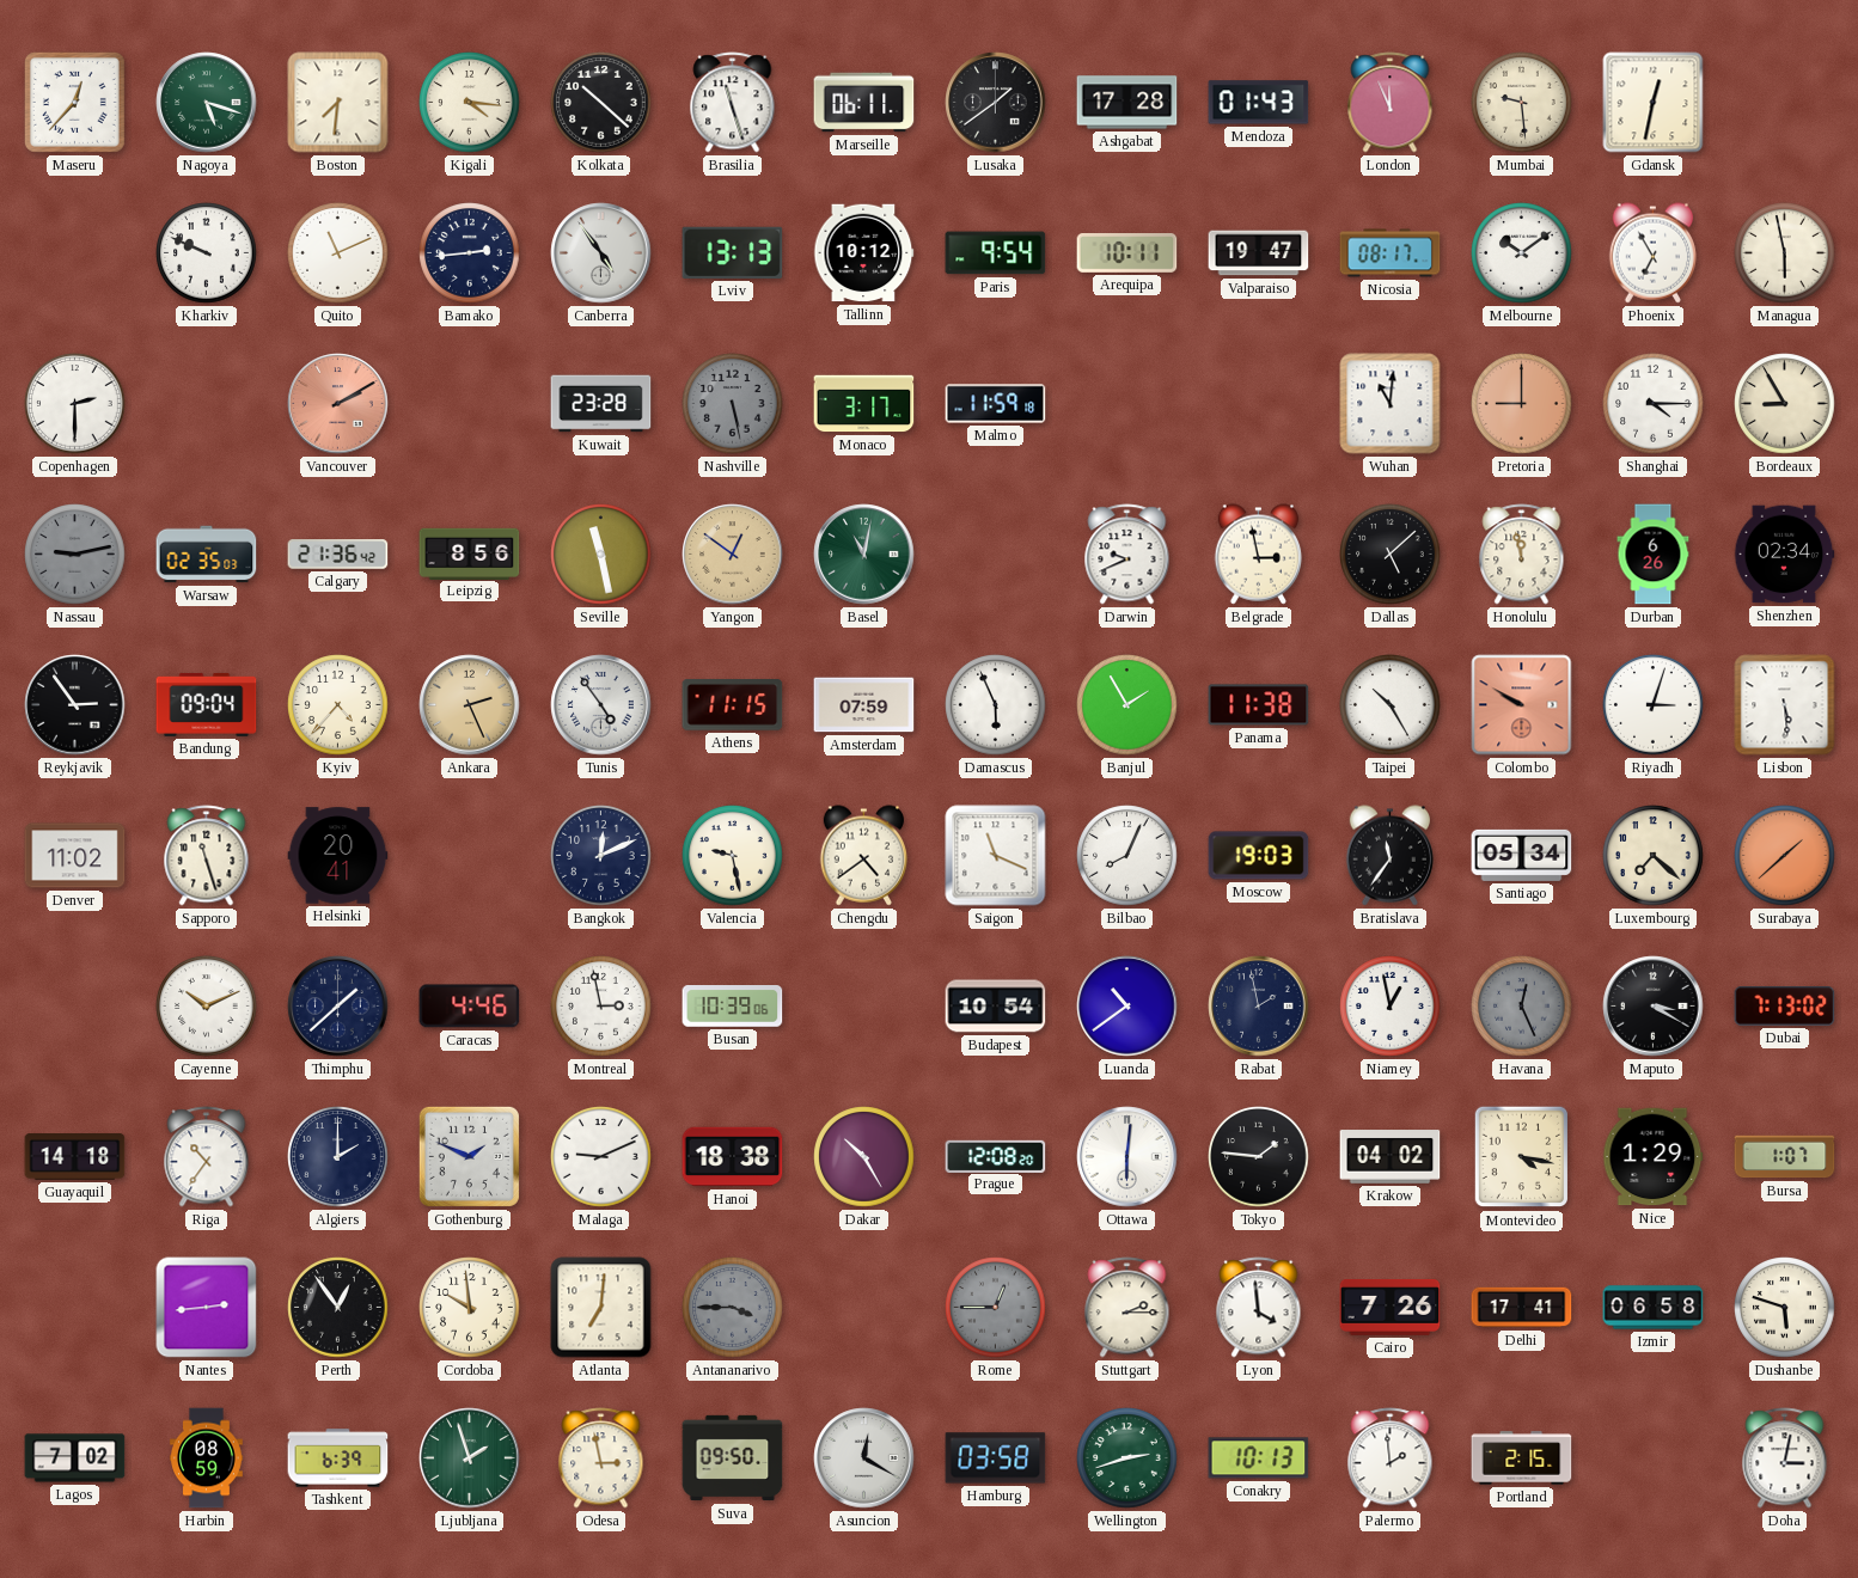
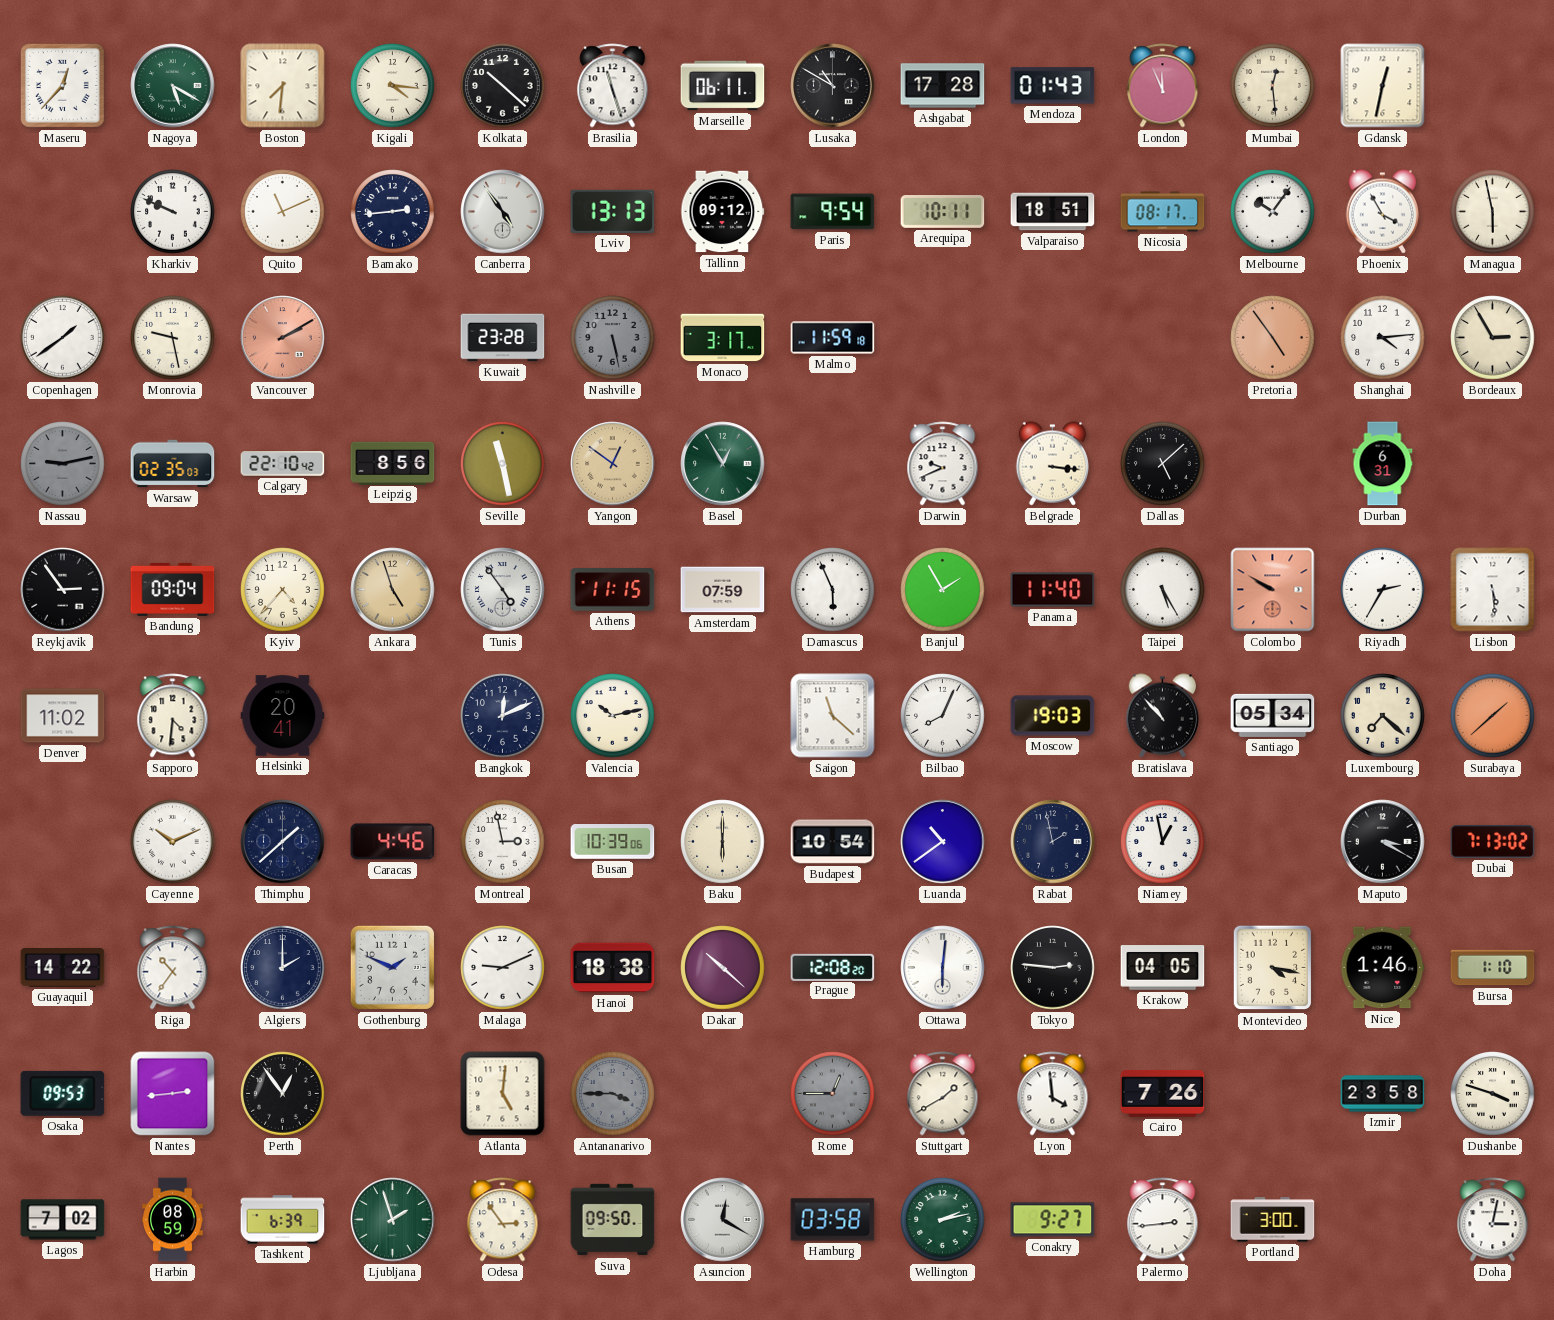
Nagoya: 5:18 -> 5:20 (173, 86)
Lusaka: 1:39 -> 10:50 (833, 86)
Mumbai: 9:29 -> 12:29 (1273, 86)
Tallinn: 10:12 -> 09:12 (723, 212)
Valparaiso: 19:47 -> 18:51 (1053, 212)
Melbourne: 10:09 -> 10:06 (1273, 212)
Phoenix: 6:55 -> 3:55 (1383, 212)
Copenhagen: 2:30 -> 1:39 (63, 338)
Monrovia: none -> 9:28 (173, 338)
Wuhan: 11:01 -> none (1391, 404)
Pretoria: 9:00 -> 4:54 (1273, 338)
Shanghai: 4:15 -> 4:14 (1383, 338)
Bordeaux: 8:55 -> 2:55 (1493, 338)
Calgary: 21:36 -> 22:10 (283, 464)
Basel: 11:02 -> 12:55 (723, 464)
Belgrade: 2:58 -> 3:16 (1053, 464)
Honolulu: 11:58 -> none (1522, 555)
Durban: 6:26 -> 6:31 (1383, 464)
Shenzhen: 02:34 -> none (1784, 555)
Ankara: 2:26 -> 4:57 (393, 590)
Panama: 11:38 -> 11:40 (1053, 590)
Taipei: 10:25 -> 5:25 (1163, 590)
Riyadh: 3:03 -> 2:35 (1383, 590)
Sapporo: 11:27 -> 4:31 (173, 716)
Valencia: 9:28 -> 10:13 (613, 716)
Chengdu: 4:39 -> none (864, 856)
Saigon: 11:19 -> 11:22 (833, 716)
Bratislava: 11:36 -> 10:53 (1163, 716)
Baku: none -> 6:00 (723, 842)
Havana: 12:26 -> none (1522, 1007)
Guayaquil: 14:18 -> 14:22 (63, 968)
Dakar: 10:25 -> 10:22 (723, 968)
Tokyo: 1:46 -> 2:46 (1053, 968)
Krakow: 04:02 -> 04:05 (1163, 968)
Nice: 1:29 -> 1:46 (1383, 968)
Bursa: 1:07 -> 1:10 (1493, 968)
Osaka: none -> 09:53 (63, 1093)
Cordoba: 9:59 -> none (470, 1308)
Atlanta: 7:01 -> 5:01 (503, 1094)
Stuttgart: 2:15 -> 1:40 (943, 1094)
Delhi: 17:41 -> none (1522, 1308)
Izmir: 06:58 -> 23:58 (1383, 1094)
Dushanbe: 5:48 -> 3:48 (1493, 1094)
Odesa: 2:58 -> 2:54 (503, 1220)
Wellington: 2:42 -> 2:13 (943, 1220)
Conakry: 10:13 -> 9:27 (1053, 1220)
Palermo: 1:59 -> 2:44 (1163, 1220)
Portland: 2:15 -> 3:00 (1273, 1220)
